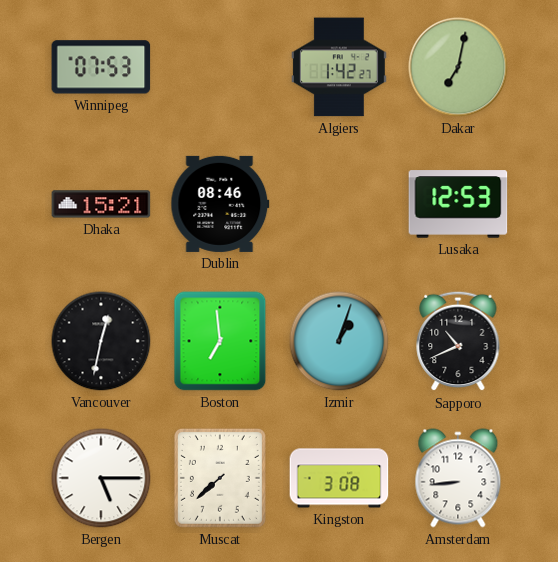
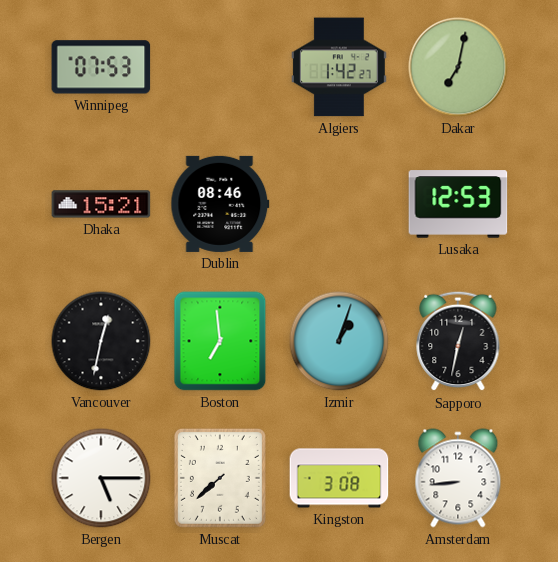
Sapporo: 10:41 -> 12:32 (458, 341)
